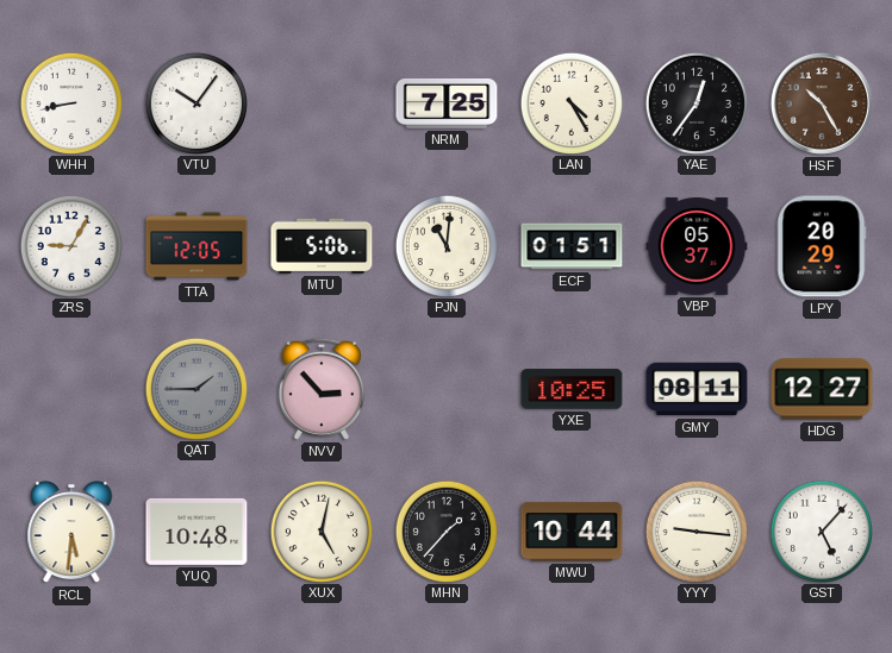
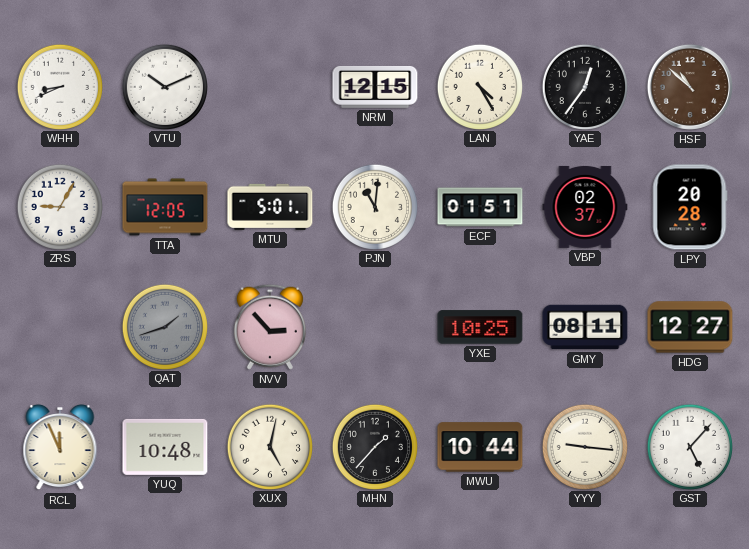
WHH: 8:43 -> 8:41 (59, 86)
VTU: 10:06 -> 10:11 (164, 86)
NRM: 7:25 -> 12:15 (375, 87)
HSF: 10:25 -> 10:52 (690, 87)
MTU: 5:06 -> 5:01 (270, 207)
VBP: 05:37 -> 02:37 (585, 207)
LPY: 20:29 -> 20:28 (690, 207)
QAT: 1:45 -> 1:42 (164, 326)
RCL: 5:31 -> 11:56 (60, 447)
